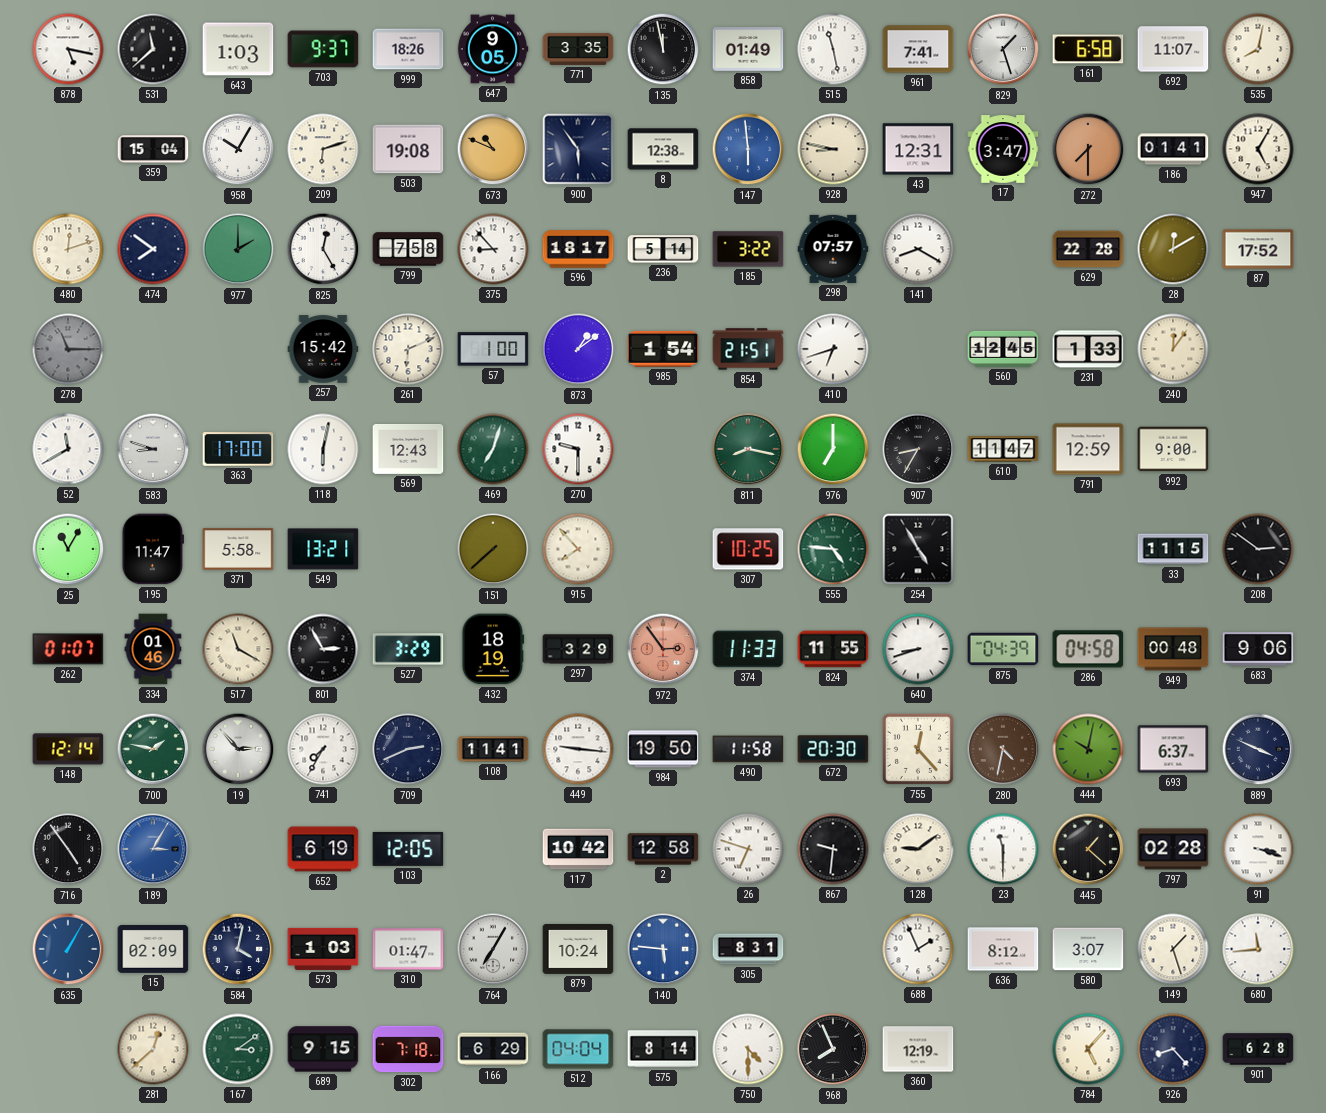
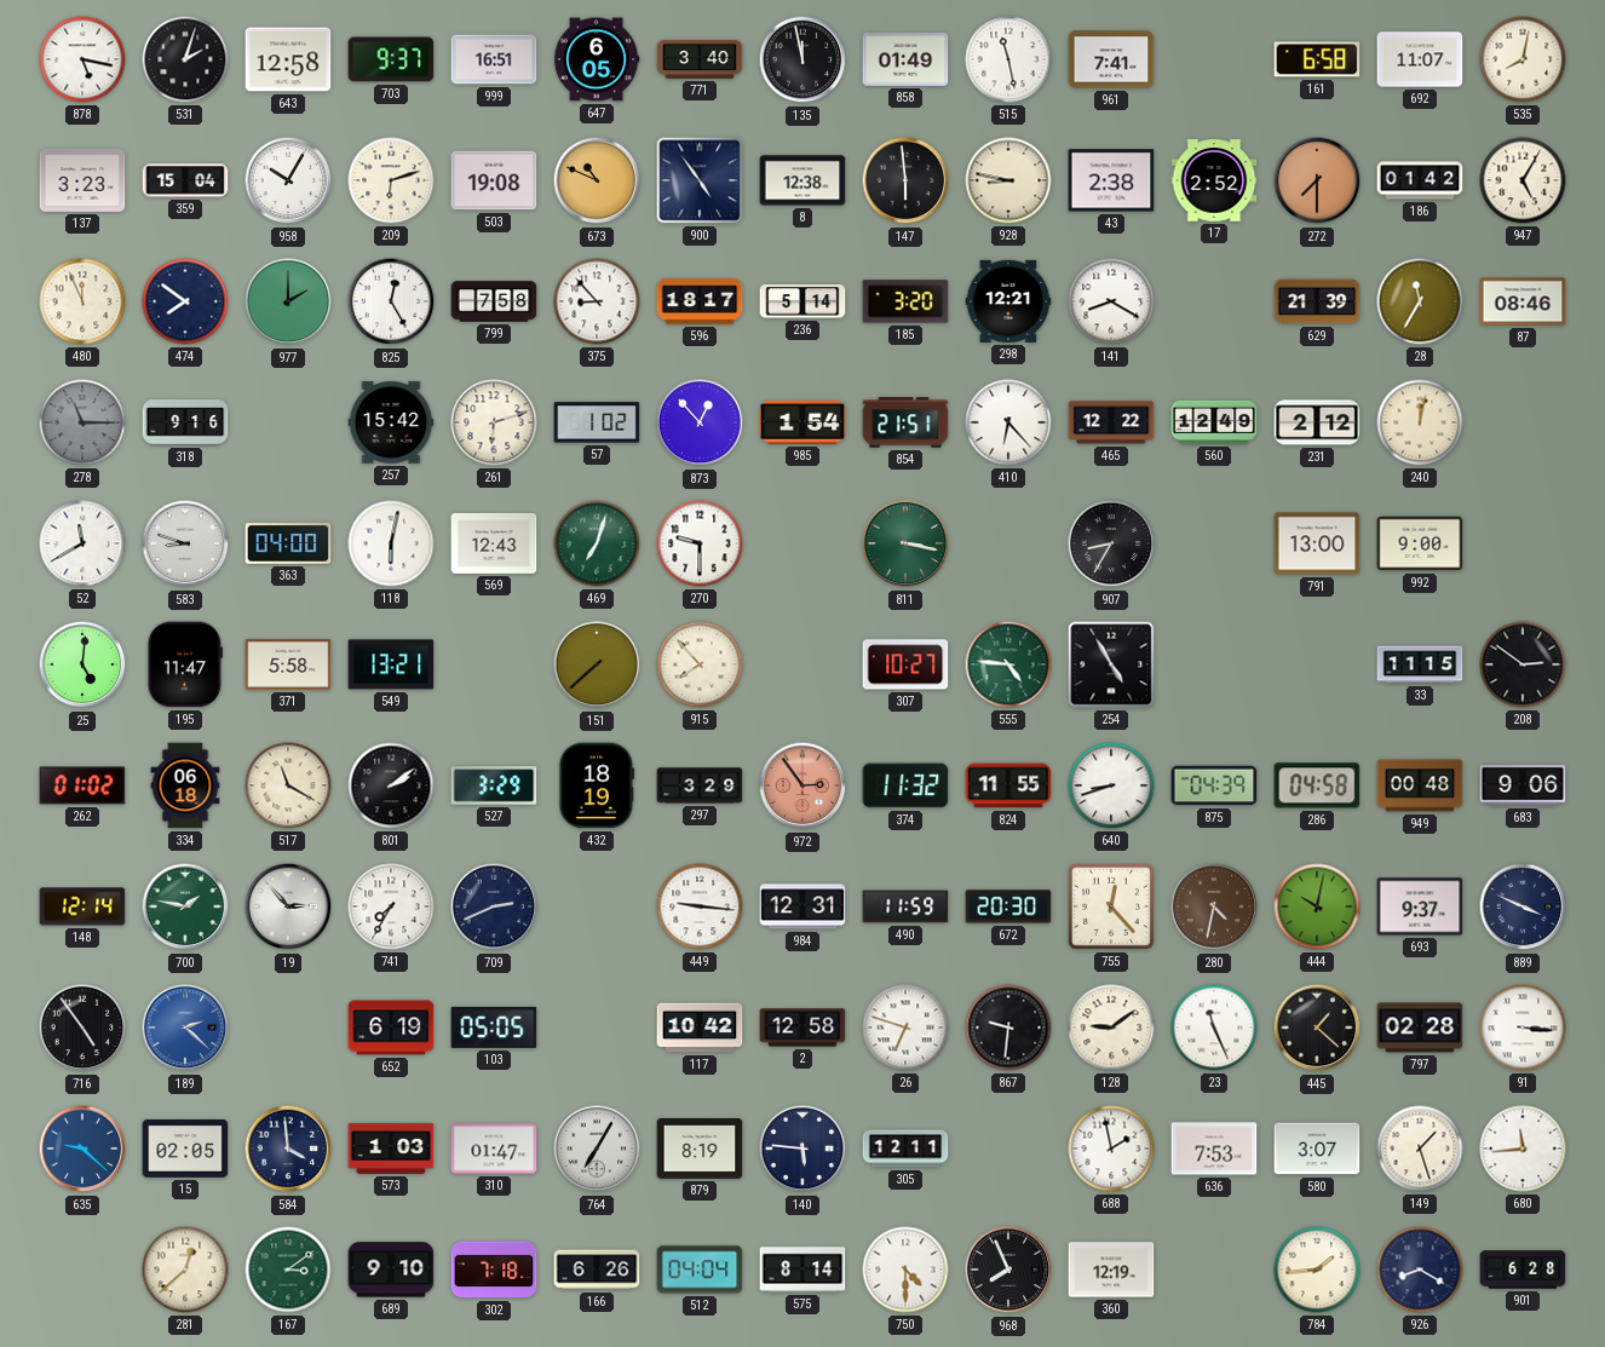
531: 11:38 -> 2:03 (185, 59)
643: 1:03 -> 12:58 (288, 59)
999: 18:26 -> 16:51 (494, 59)
647: 9:05 -> 6:05 (597, 59)
771: 3:35 -> 3:40 (700, 59)
829: 1:27 -> none (1003, 49)
137: none -> 3:23 (82, 180)
900: 5:54 -> 4:54 (700, 180)
147 dial: blue -> black (905, 180)
43: 12:31 -> 2:38 (1111, 180)
17: 3:47 -> 2:52 (1214, 180)
186: 01:41 -> 01:42 (1420, 180)
480: 12:12 -> 11:56 (82, 301)
185: 3:22 -> 3:20 (905, 301)
298: 07:57 -> 12:21 (1008, 301)
629: 22:28 -> 21:39 (1317, 301)
28: 12:10 -> 11:35 (1420, 301)
87: 17:52 -> 08:46 (1523, 301)
318: none -> 9:16 (185, 422)
261: 6:11 -> 6:12 (494, 422)
57: 1:00 -> 1:02 (597, 422)
873: 1:09 -> 12:53 (700, 422)
410: 6:42 -> 6:23 (1008, 422)
465: none -> 12:22 (1111, 422)
560: 12:45 -> 12:49 (1214, 422)
231: 1:33 -> 2:12 (1317, 422)
240: 12:06 -> 12:02 (1420, 422)
363: 17:00 -> 04:00 (288, 543)
811: 8:17 -> 3:17 (905, 543)
976: 7:00 -> none (833, 449)
610: 11:47 -> none (1003, 449)
791: 12:59 -> 13:00 (1317, 543)
25: 11:05 -> 5:01 (82, 664)
307: 10:25 -> 10:27 (905, 664)
262: 01:07 -> 01:02 (82, 785)
334: 01:46 -> 06:18 (185, 785)
801: 2:55 -> 2:09 (391, 785)
374: 11:33 -> 11:32 (905, 785)
108: 11:41 -> none (493, 749)
984: 19:50 -> 12:31 (802, 906)
490: 11:58 -> 11:59 (905, 906)
693: 6:37 -> 9:37 (1420, 906)
189: 3:05 -> 2:22 (185, 1027)
103: 12:05 -> 05:05 (494, 1027)
23: 11:30 -> 11:26 (1214, 1027)
91: 3:18 -> 3:16 (1523, 1027)
635: 1:05 -> 9:22 (82, 1149)
15: 02:09 -> 02:05 (185, 1149)
584: 4:02 -> 3:59 (288, 1149)
879: 10:24 -> 8:19 (700, 1149)
140 dial: blue -> navy (802, 1149)
305: 8:31 -> 12:11 (905, 1149)
688: 1:56 -> 1:58 (1111, 1149)
636: 8:12 -> 7:53 (1214, 1149)
689: 9:15 -> 9:10 (391, 1270)
166: 6:29 -> 6:26 (597, 1270)
784: 5:07 -> 1:44 (1317, 1270)
926: 8:23 -> 8:20 (1420, 1270)
